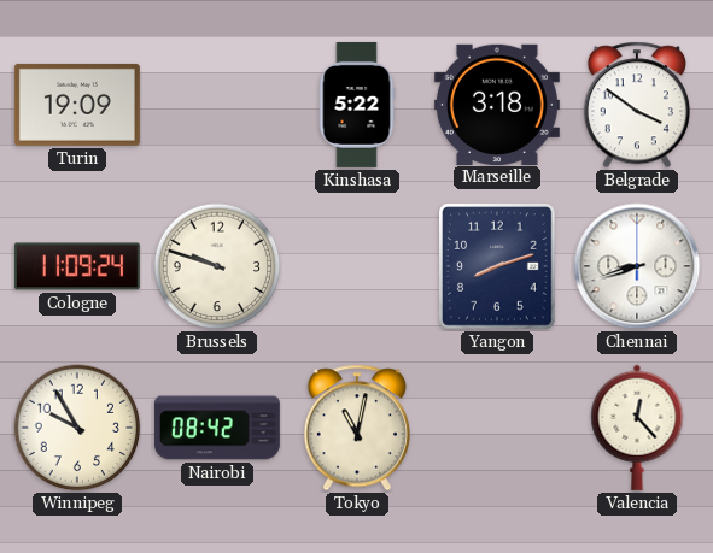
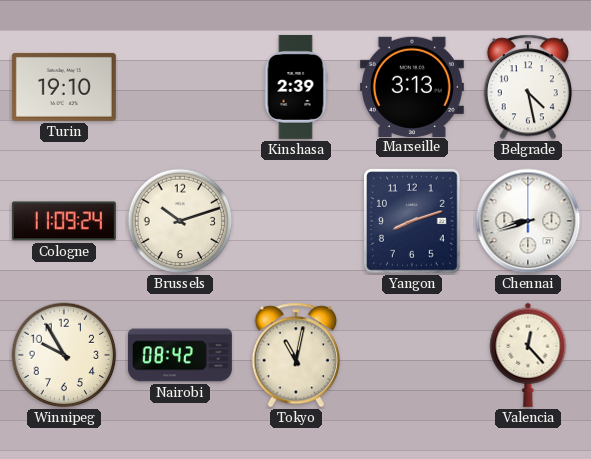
Turin: 19:09 -> 19:10 (64, 87)
Kinshasa: 5:22 -> 2:39 (296, 87)
Marseille: 3:18 -> 3:13 (412, 86)
Belgrade: 3:51 -> 4:28 (527, 87)
Brussels: 9:48 -> 10:12 (180, 221)
